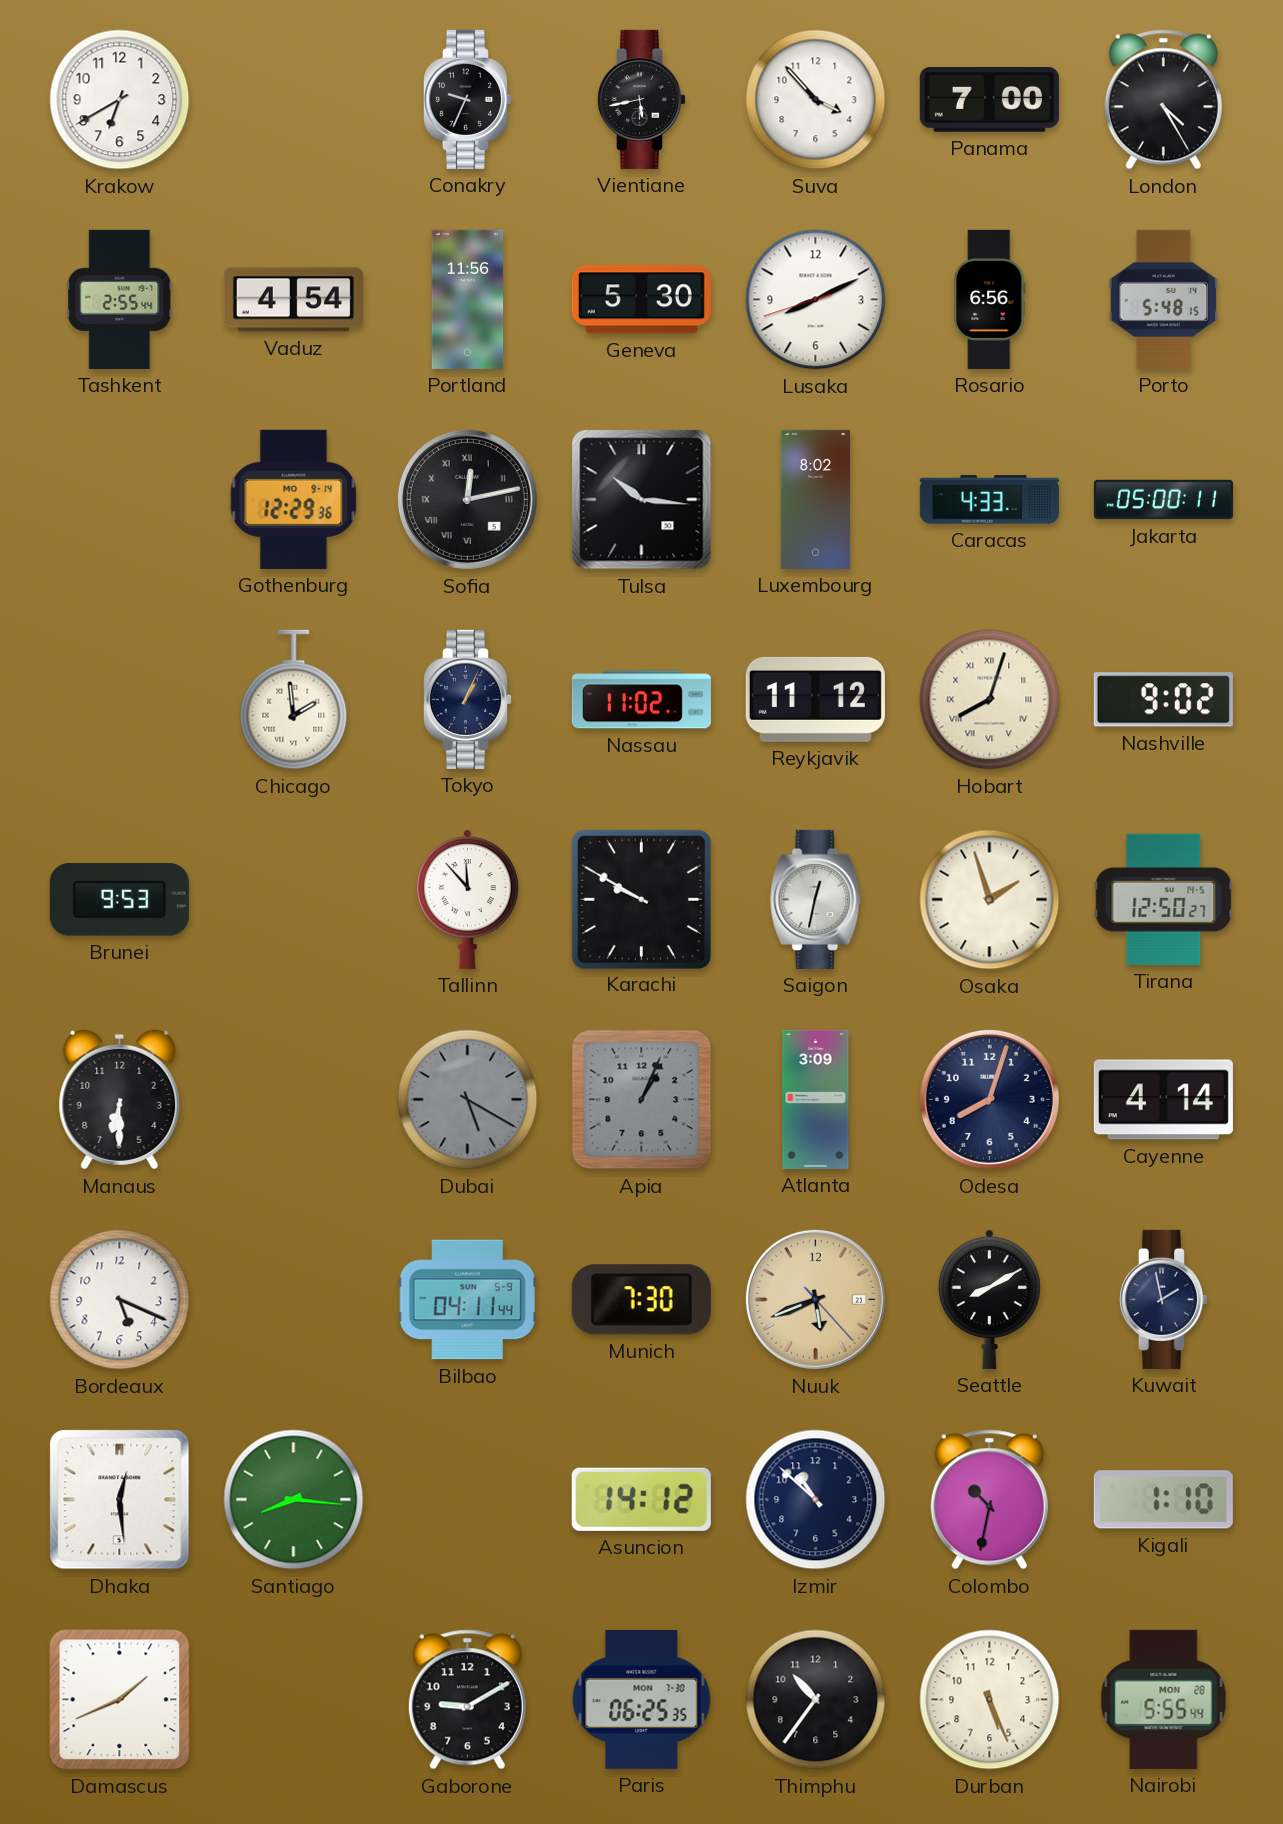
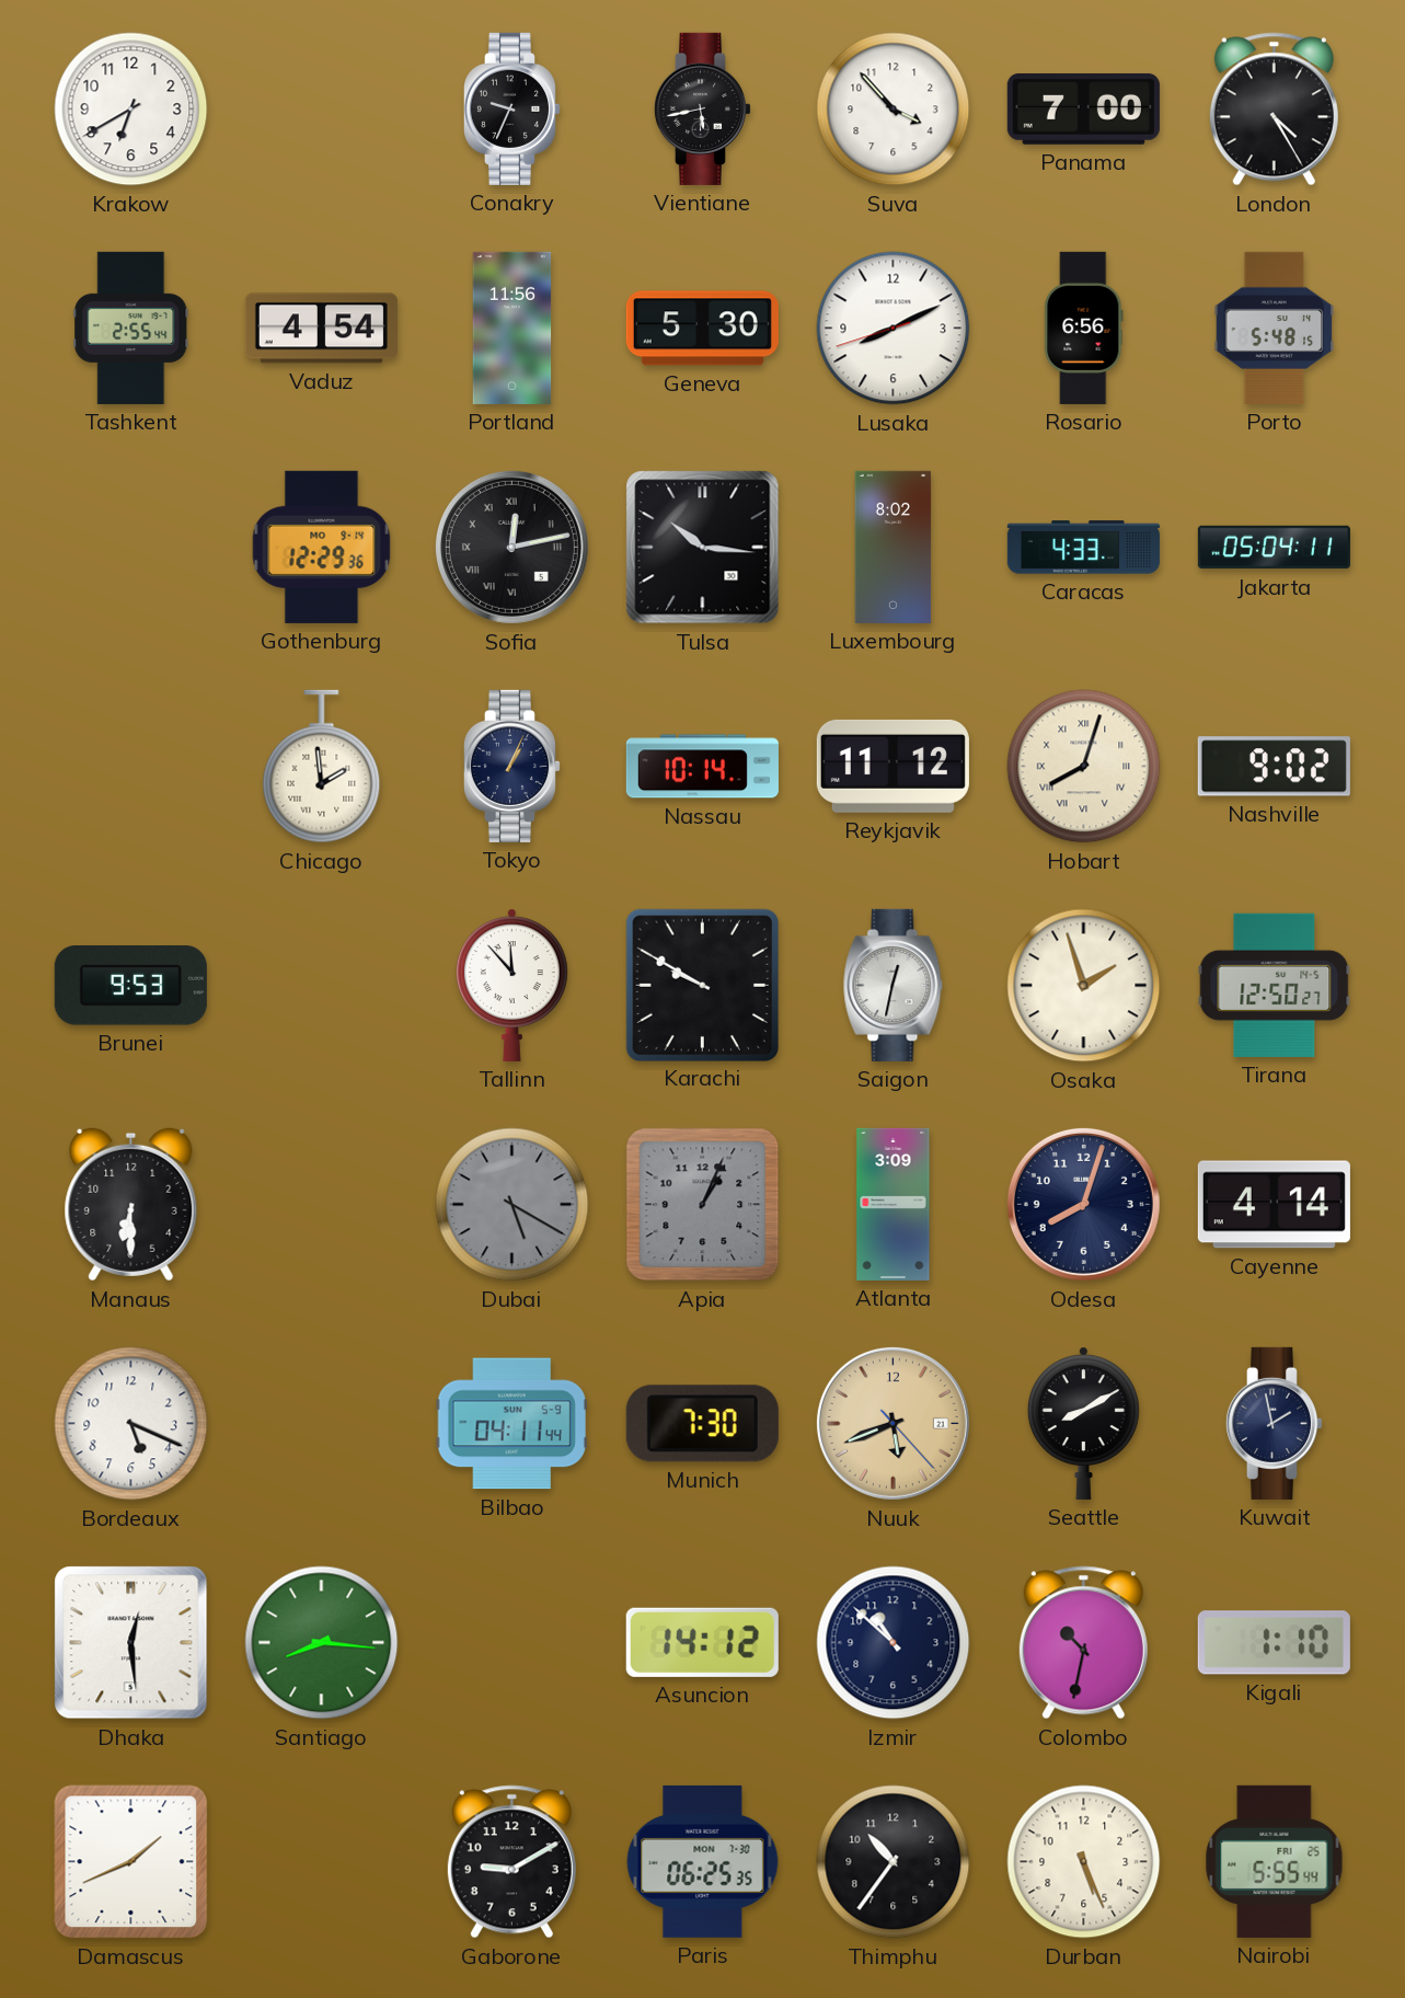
Jakarta: 05:00 -> 05:04 (1274, 548)
Nassau: 11:02 -> 10:14 (702, 767)
Nairobi date: MON 28 -> FRI 25 (1275, 1861)
